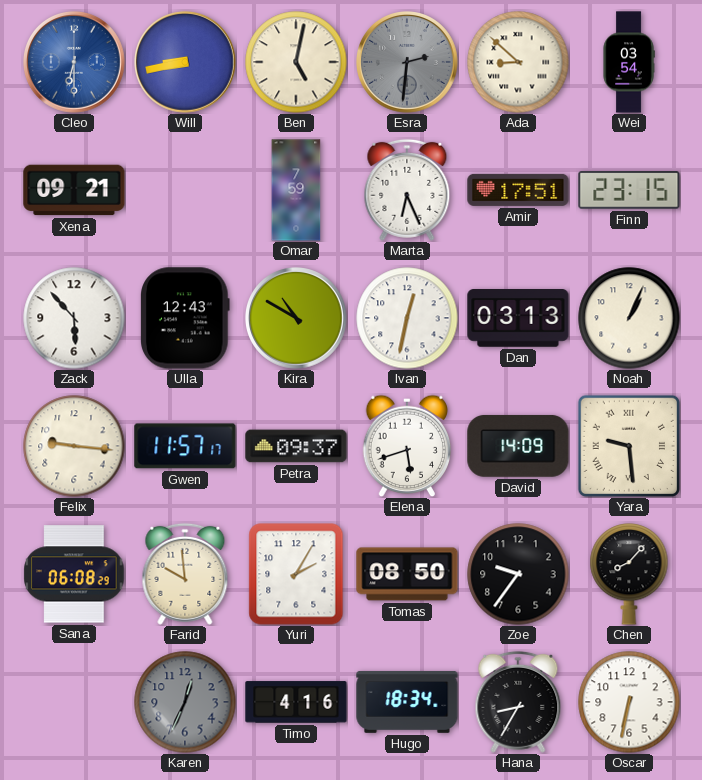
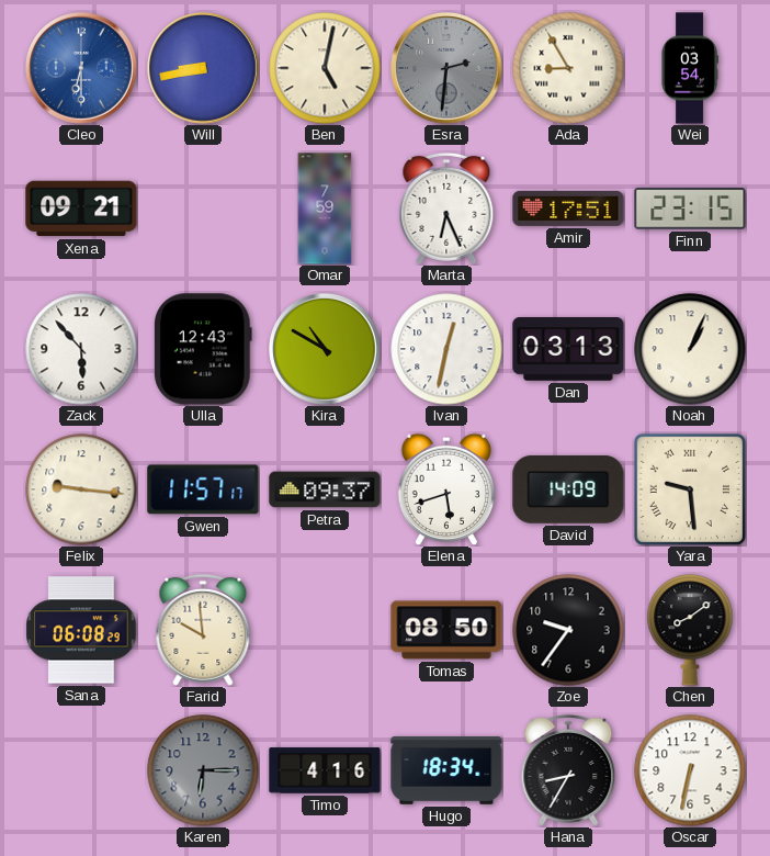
Ada: 8:52 -> 8:55 (568, 68)
Yuri: 2:05 -> none (296, 574)
Chen: 8:07 -> 8:09 (690, 630)
Karen: 12:34 -> 6:15 (203, 770)
